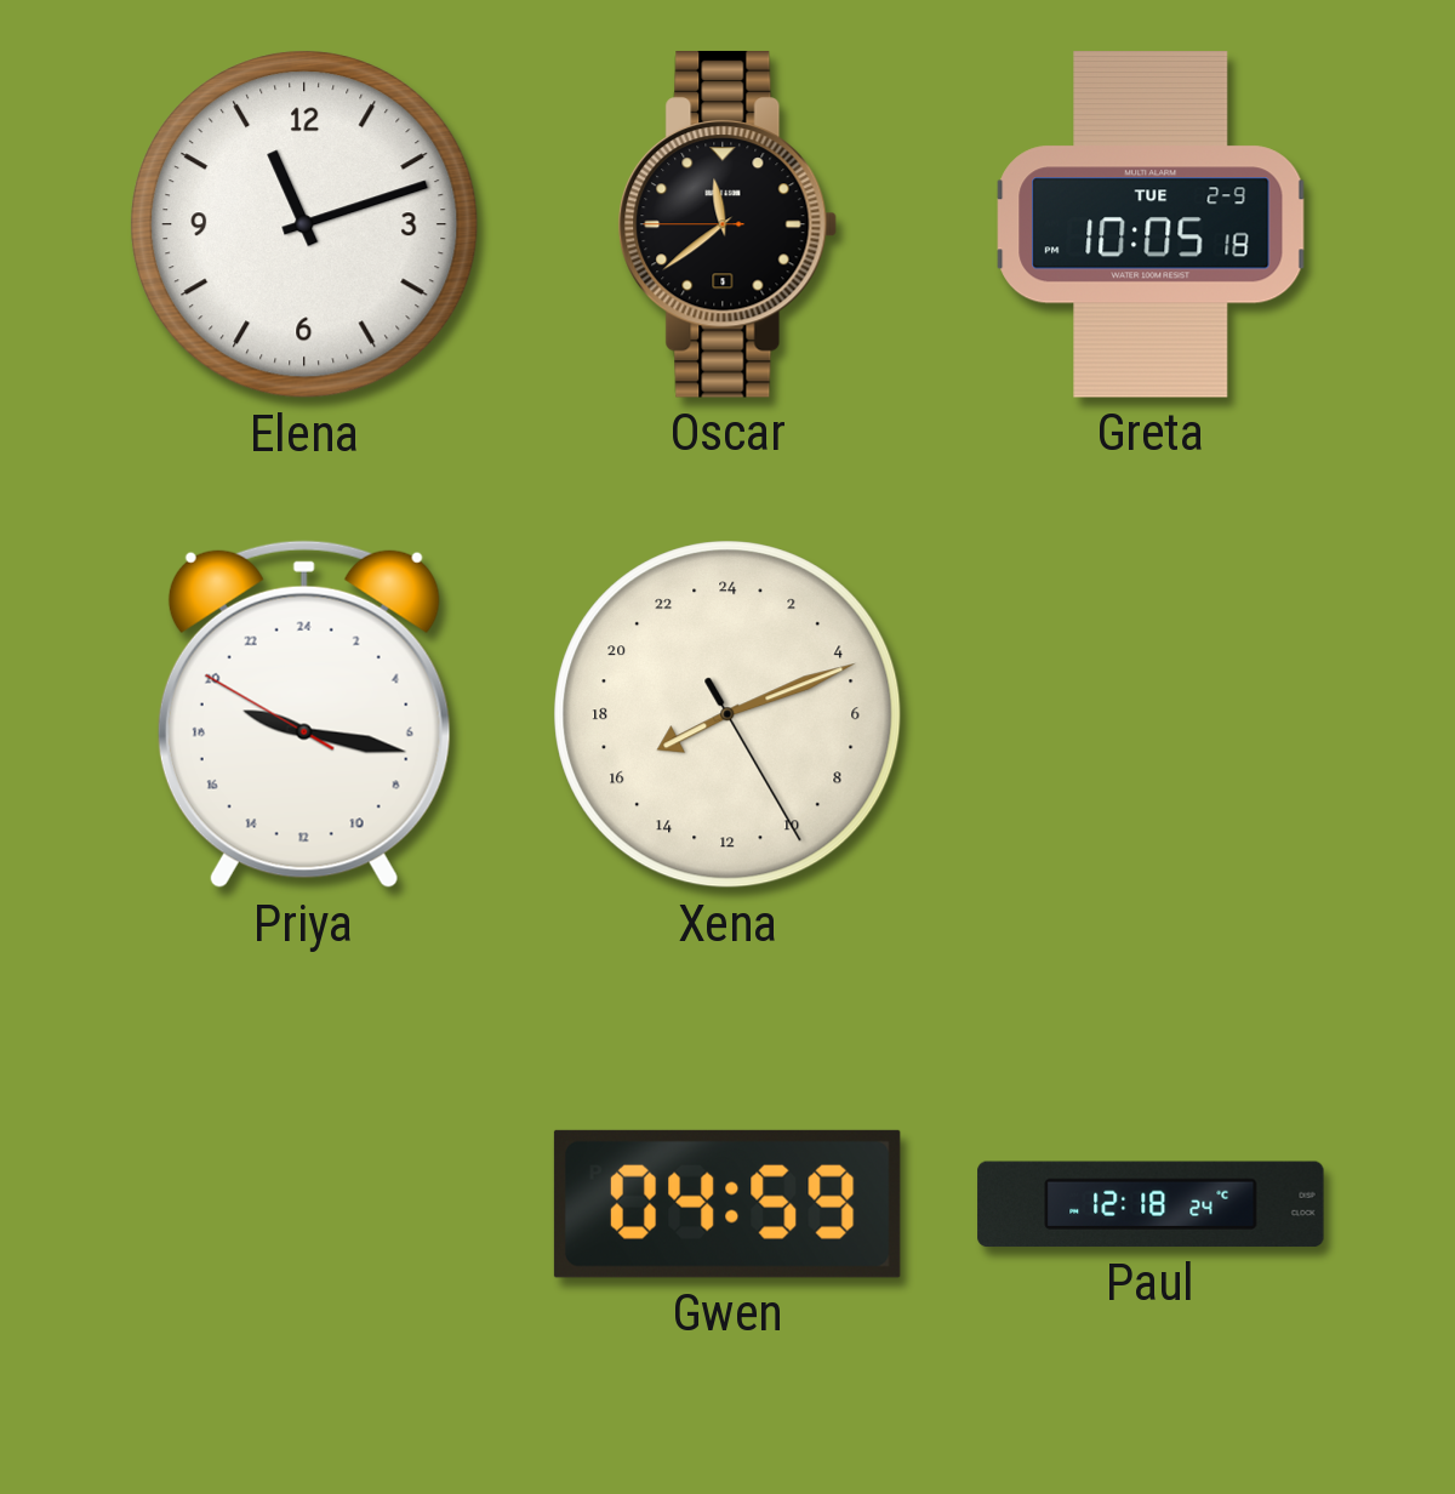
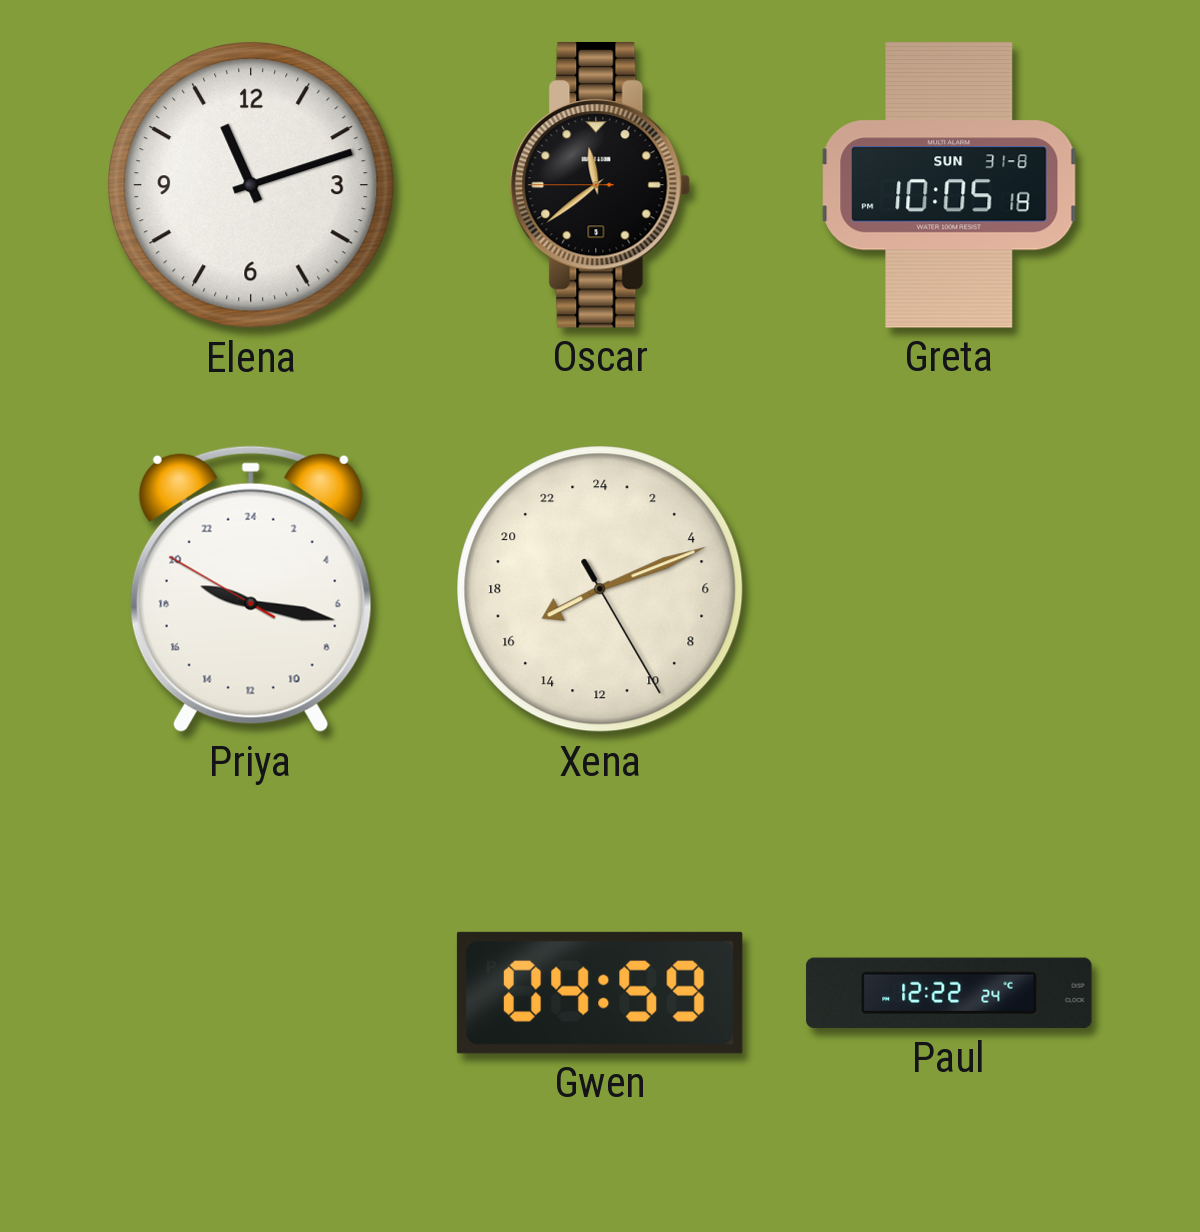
Greta date: TUE 2-9 -> SUN 31-8 (949, 185)
Paul: 12:18 -> 12:22 (949, 993)
